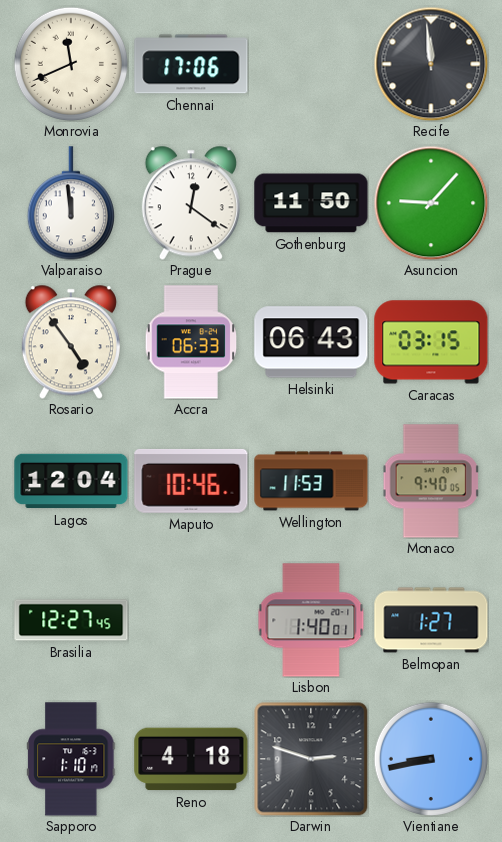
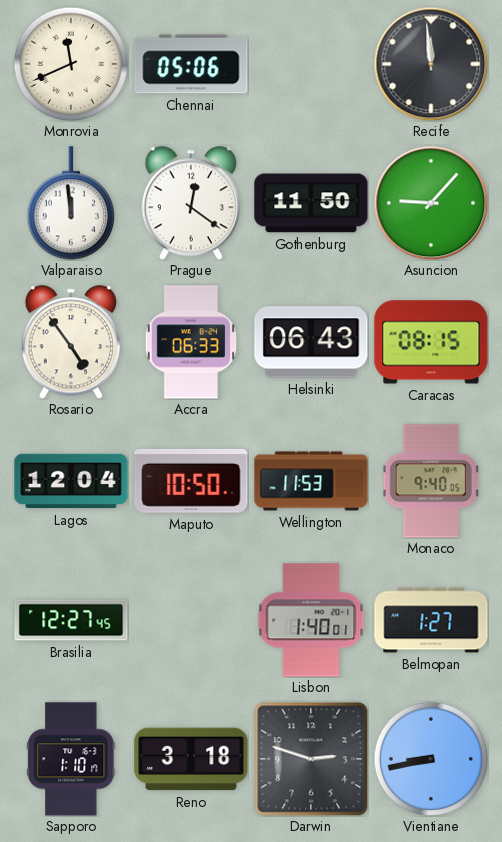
Chennai: 17:06 -> 05:06 (191, 64)
Caracas: 03:15 -> 08:15 (431, 342)
Maputo: 10:46 -> 10:50 (191, 481)
Reno: 4:18 -> 3:18 (191, 759)
